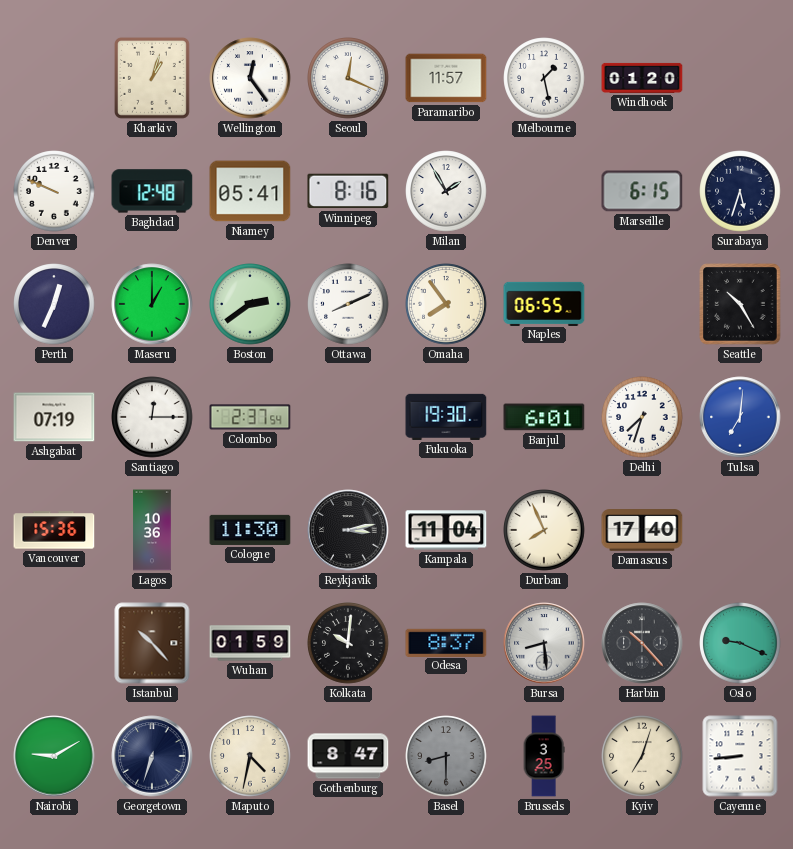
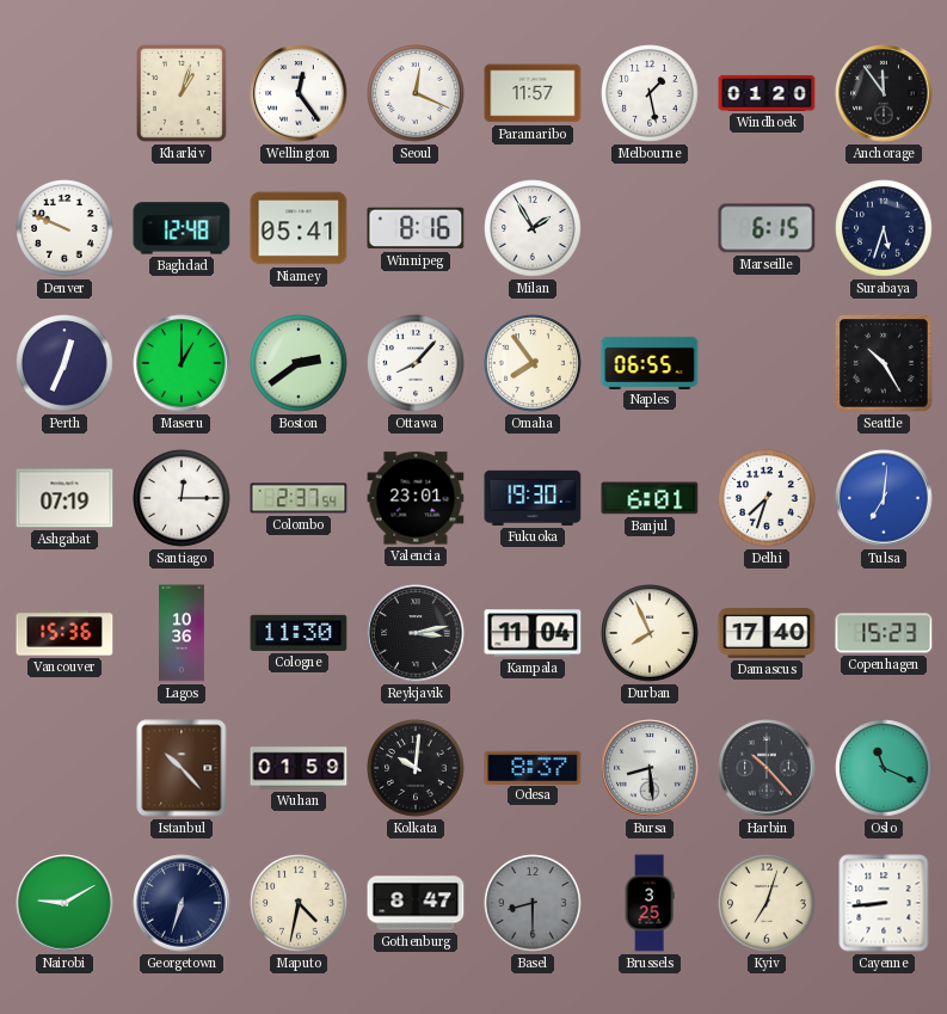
Anchorage: none -> 11:54 (884, 93)
Ottawa: 8:11 -> 8:07 (416, 363)
Valencia: none -> 23:01 (416, 498)
Copenhagen: none -> 15:23 (884, 633)
Oslo: 9:19 -> 11:19 (884, 768)
